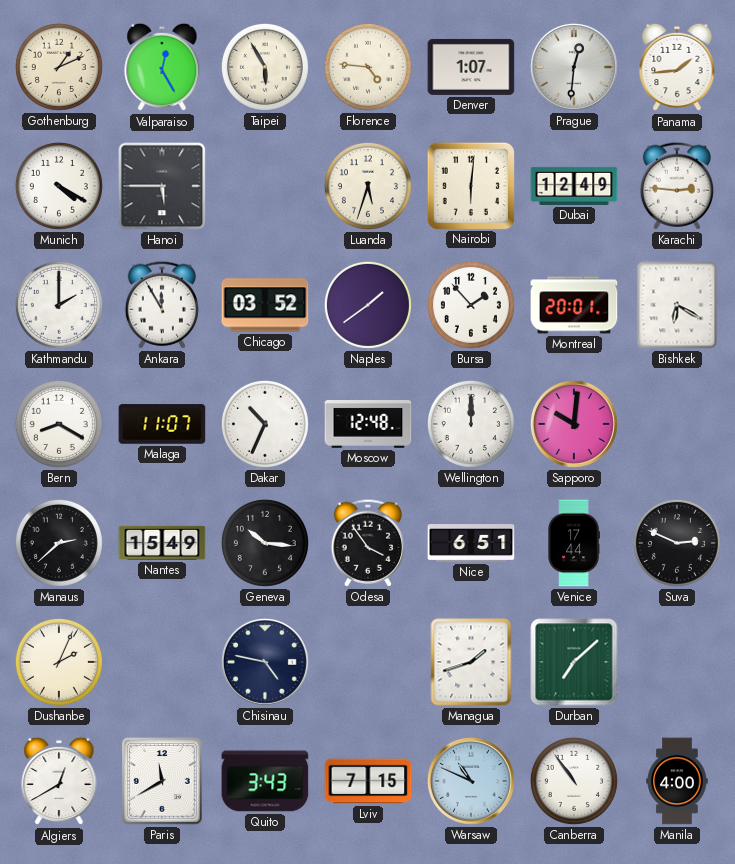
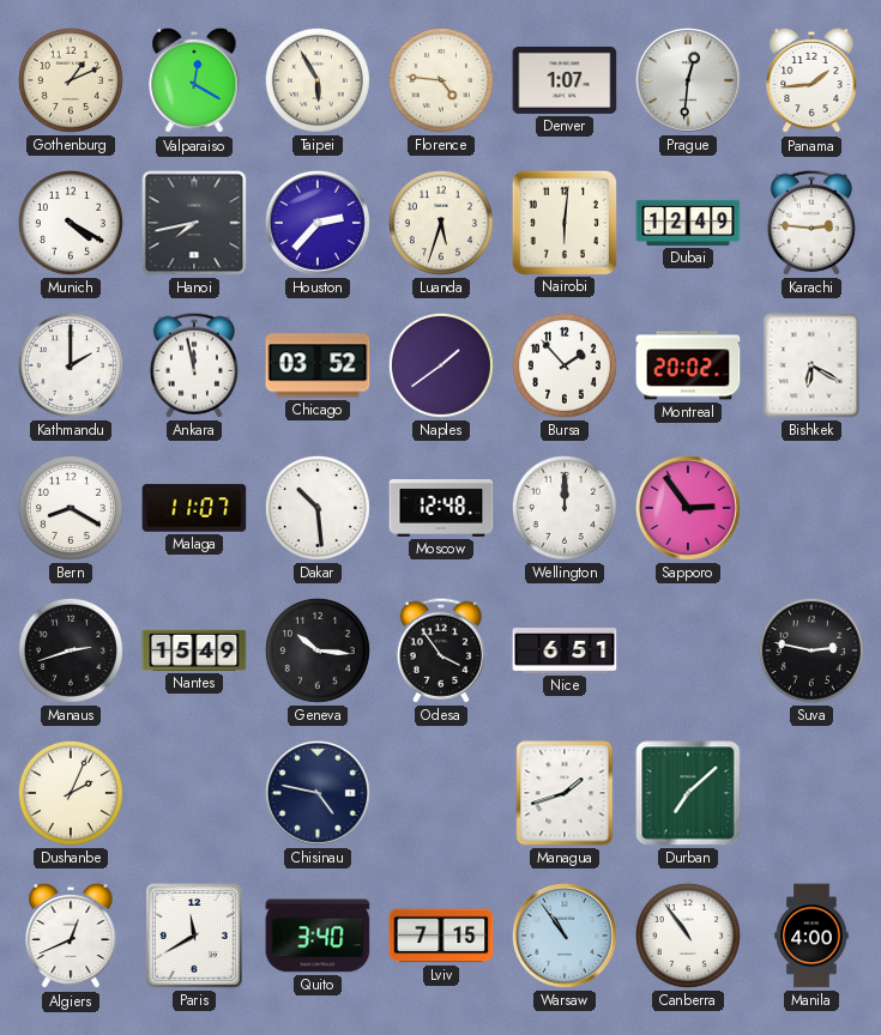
Valparaiso: 12:25 -> 12:20 (194, 80)
Hanoi: 5:45 -> 7:43 (194, 223)
Houston: none -> 2:37 (318, 223)
Ankara: 11:55 -> 11:58 (193, 365)
Montreal: 20:01 -> 20:02 (688, 365)
Dakar: 10:34 -> 10:29 (318, 508)
Sapporo: 10:01 -> 2:54 (688, 508)
Manaus: 2:38 -> 2:42 (71, 650)
Venice: 17:44 -> none (574, 543)
Suva: 2:49 -> 2:47 (811, 650)
Algiers: 12:40 -> 12:41 (71, 936)
Quito: 3:43 -> 3:40 (318, 936)
Warsaw: 10:49 -> 10:54 (565, 936)
